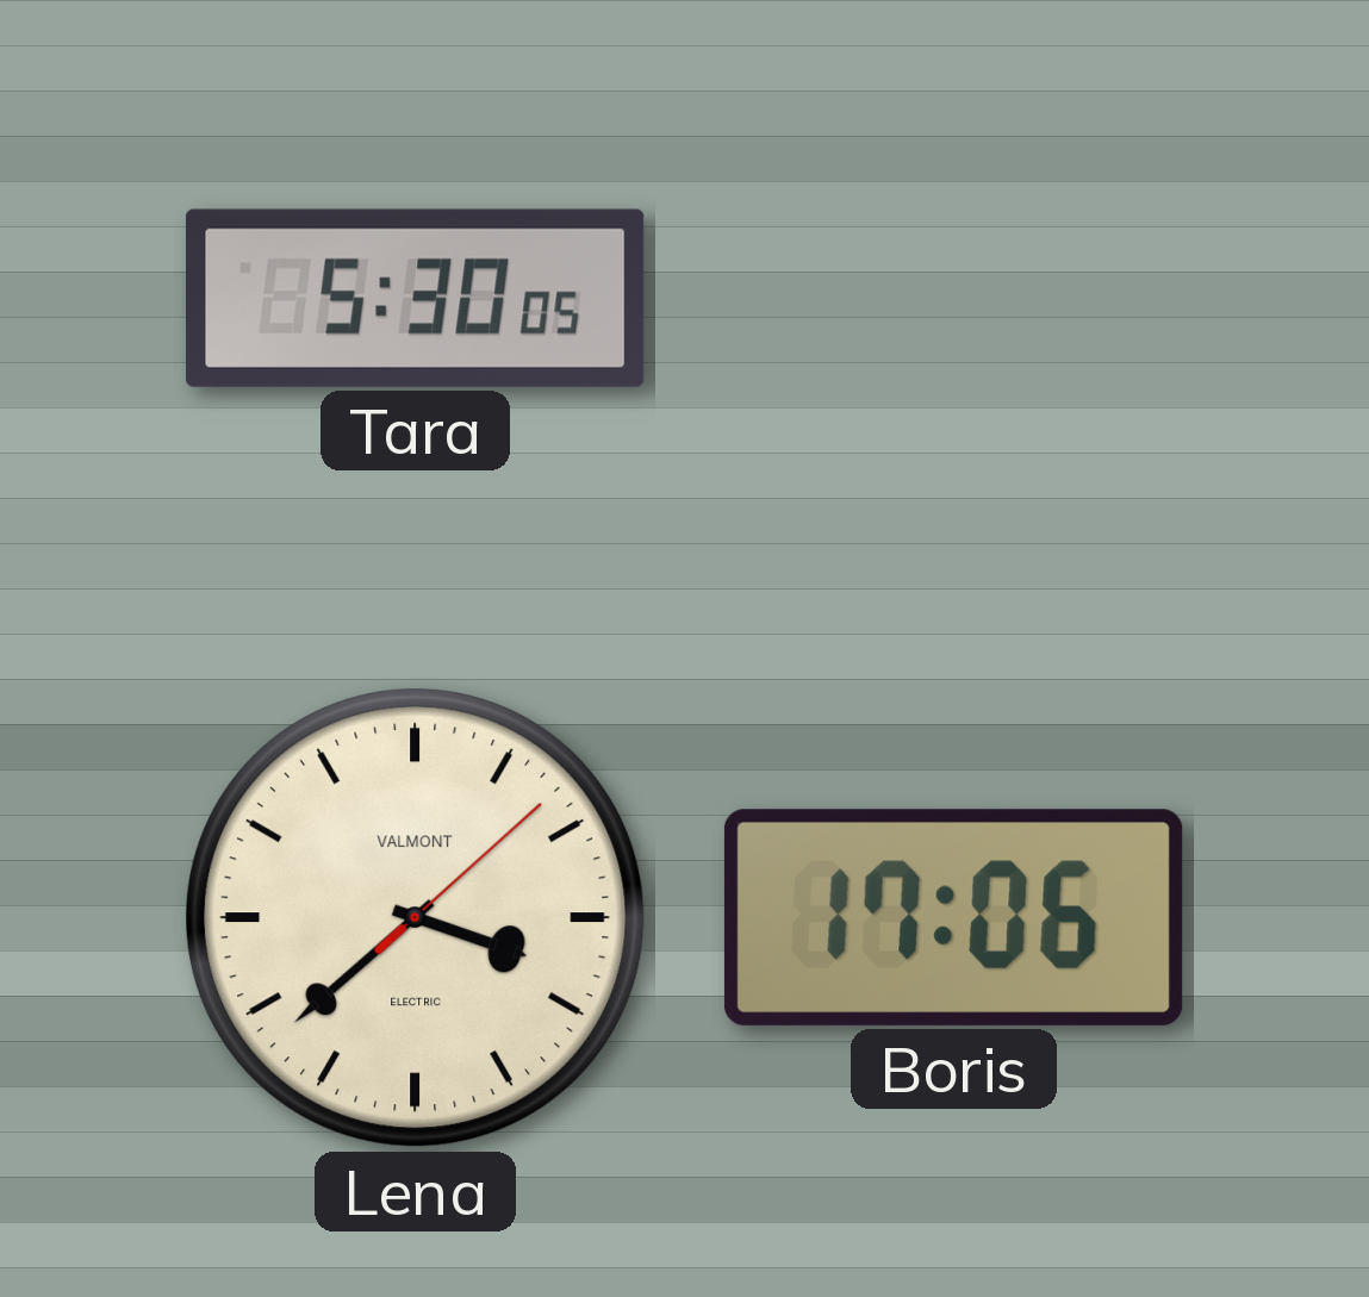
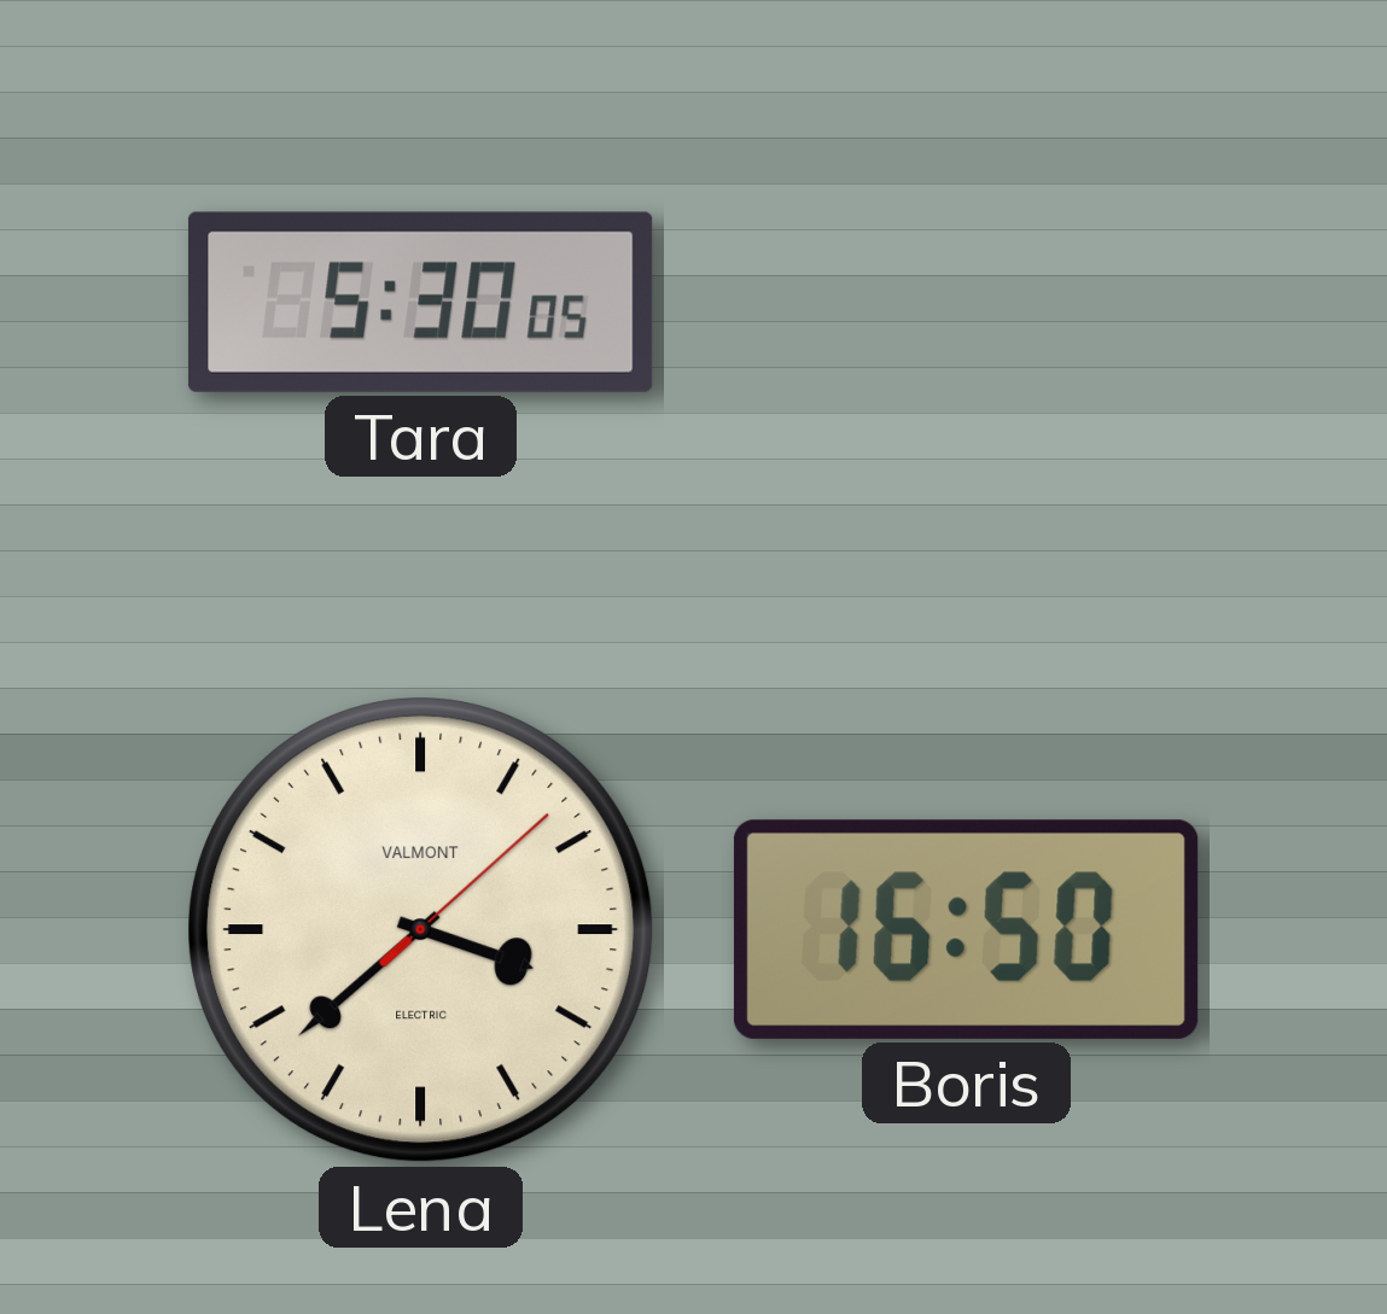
Boris: 17:06 -> 16:50 (966, 929)
